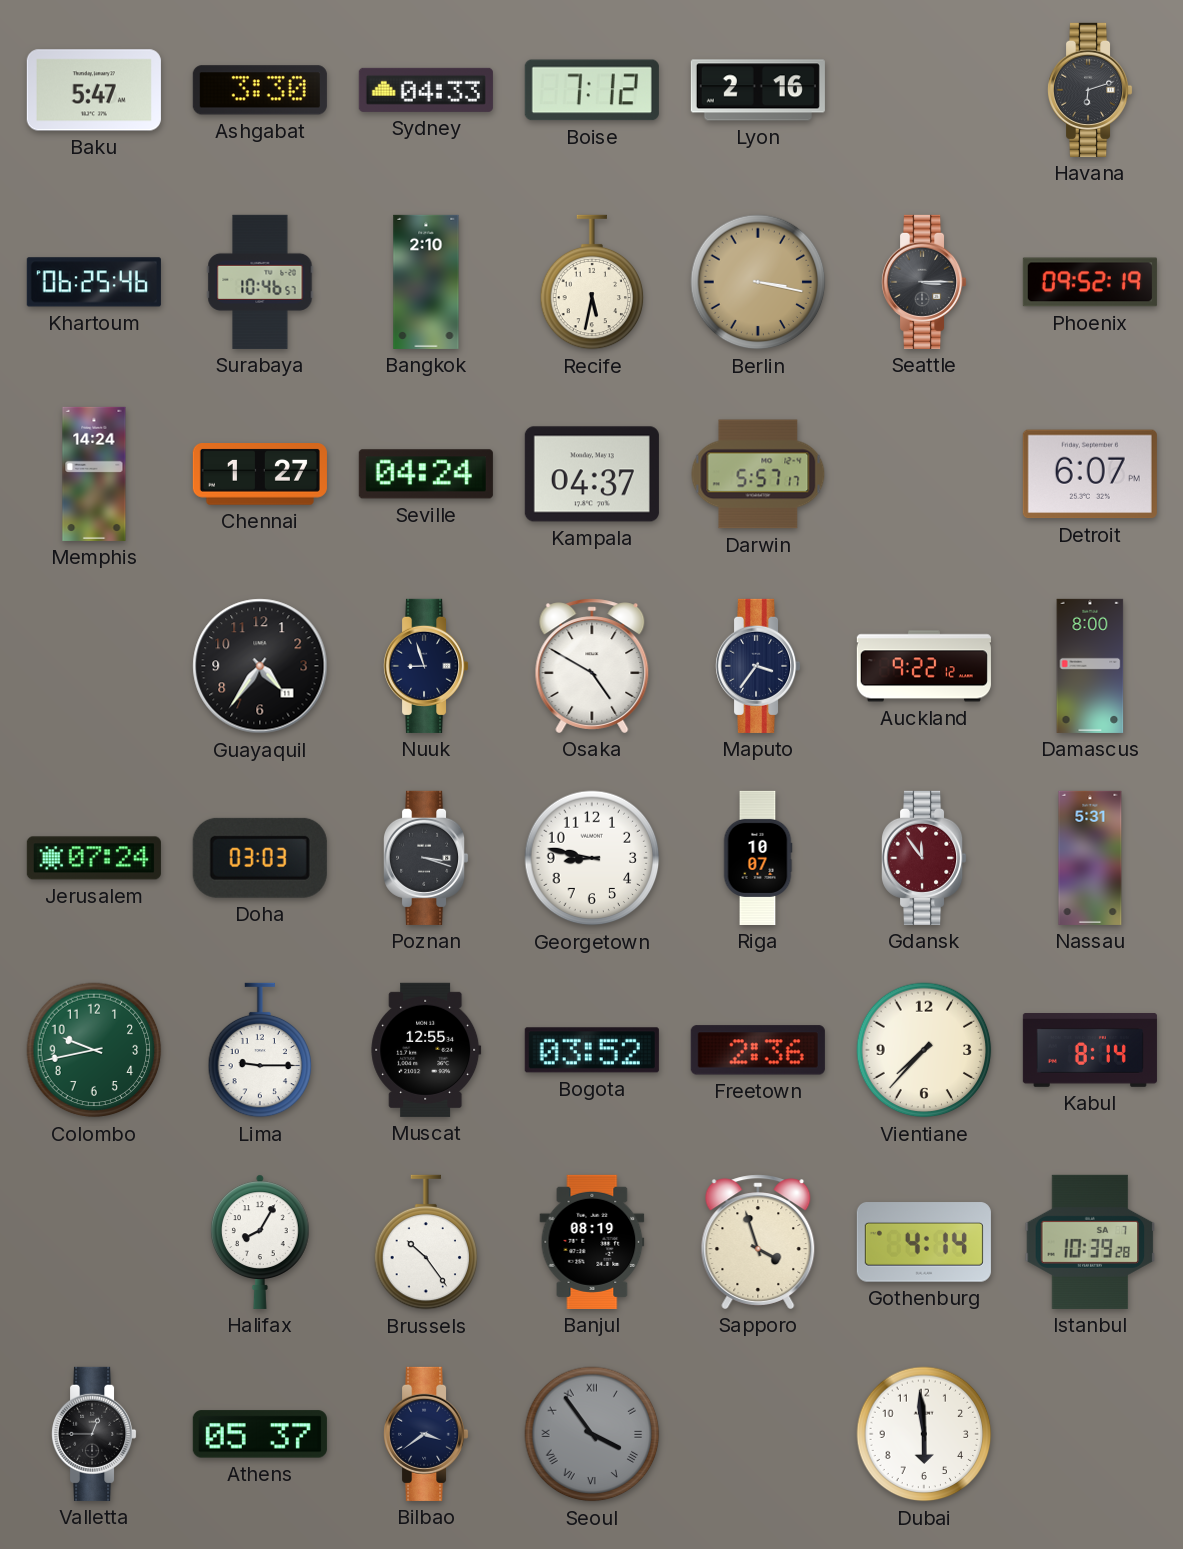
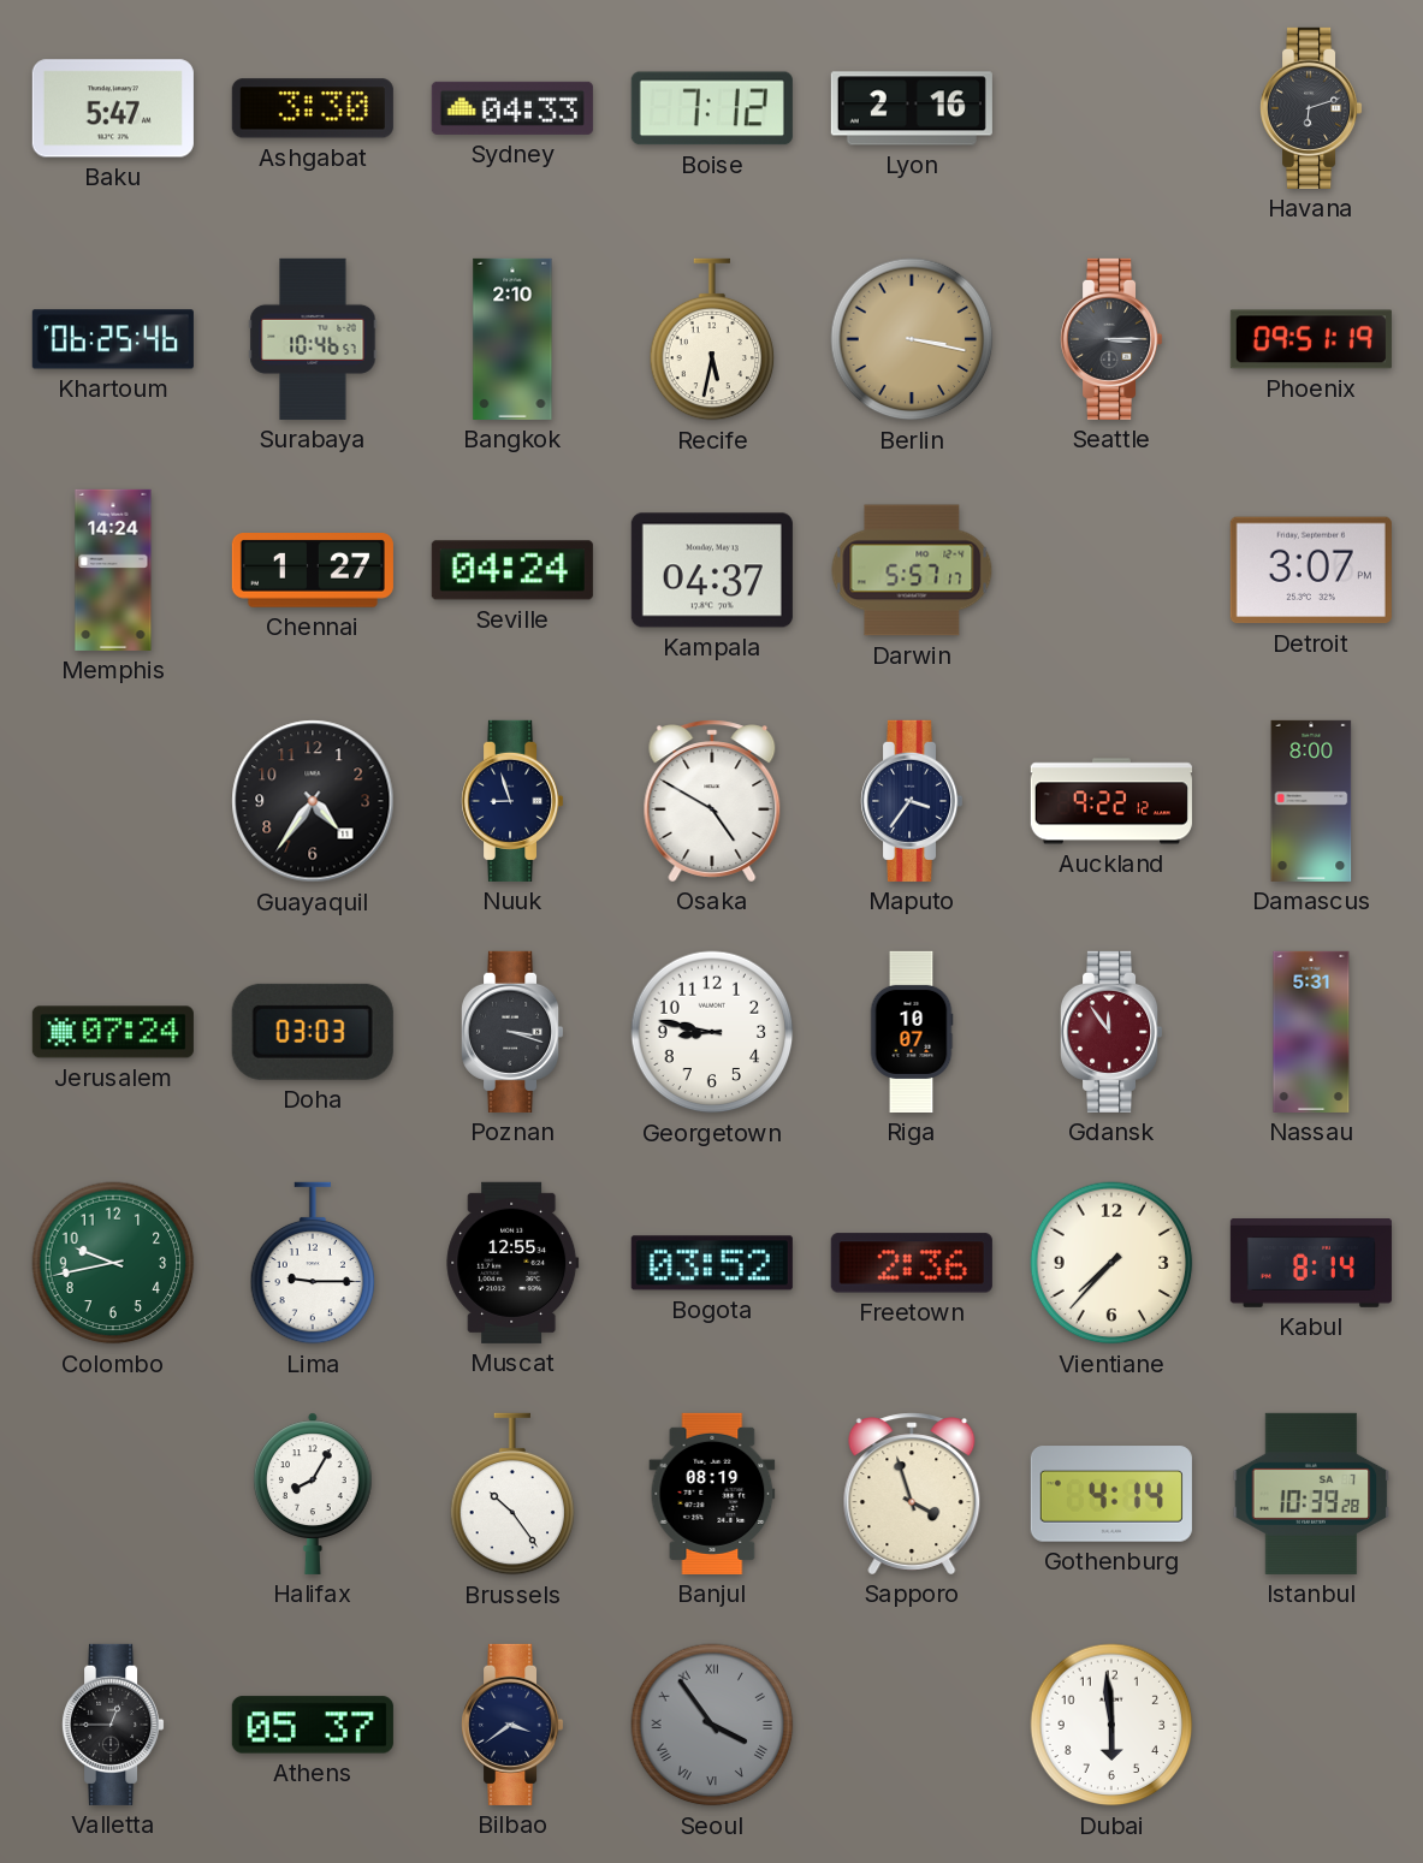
Phoenix: 09:52 -> 09:51 (1311, 339)
Detroit: 6:07 -> 3:07 (1311, 570)
